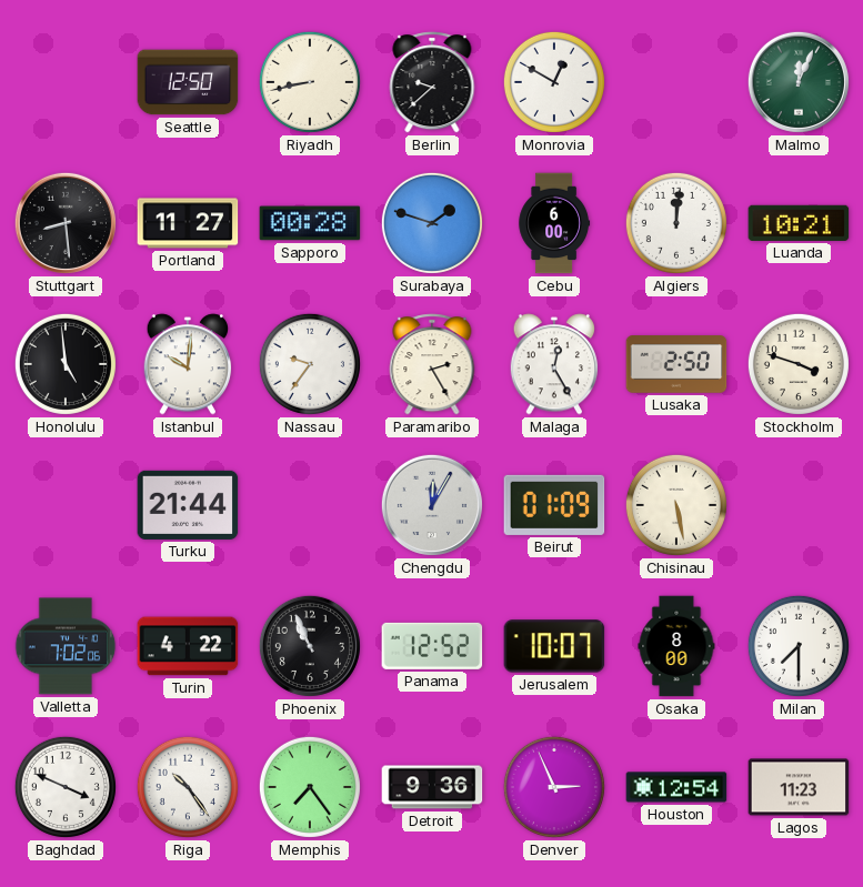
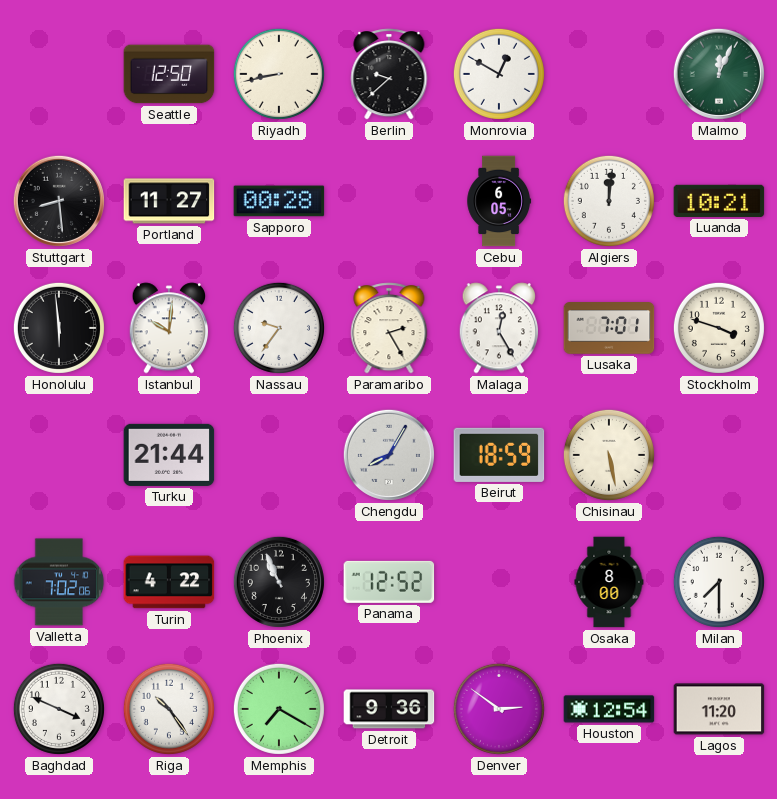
Surabaya: 1:48 -> none (432, 223)
Cebu: 6:00 -> 6:05 (499, 201)
Honolulu: 4:59 -> 5:59 (59, 328)
Lusaka: 2:50 -> 7:01 (609, 328)
Chengdu: 12:05 -> 8:05 (389, 455)
Beirut: 01:09 -> 18:59 (499, 455)
Jerusalem: 10:07 -> none (554, 646)
Memphis: 7:24 -> 7:20 (279, 709)
Denver: 2:56 -> 2:51 (499, 709)
Lagos: 11:23 -> 11:20 (719, 709)
